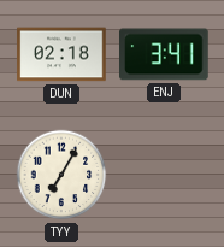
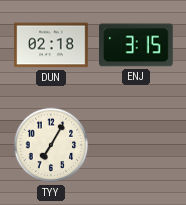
ENJ: 3:41 -> 3:15 (136, 45)
